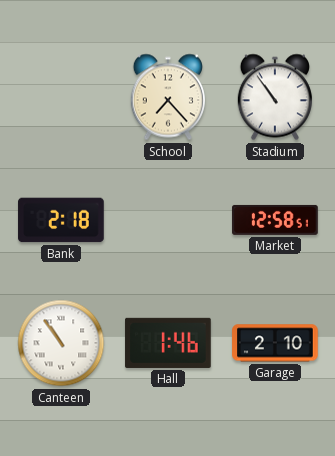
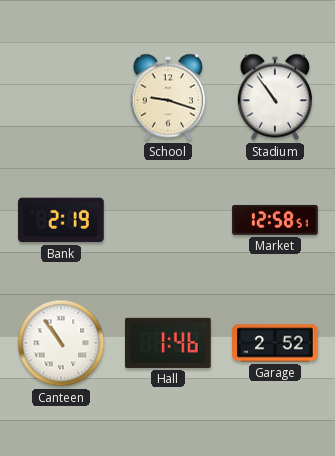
School: 7:23 -> 9:18 (168, 97)
Bank: 2:18 -> 2:19 (61, 220)
Garage: 2:10 -> 2:52 (275, 343)
